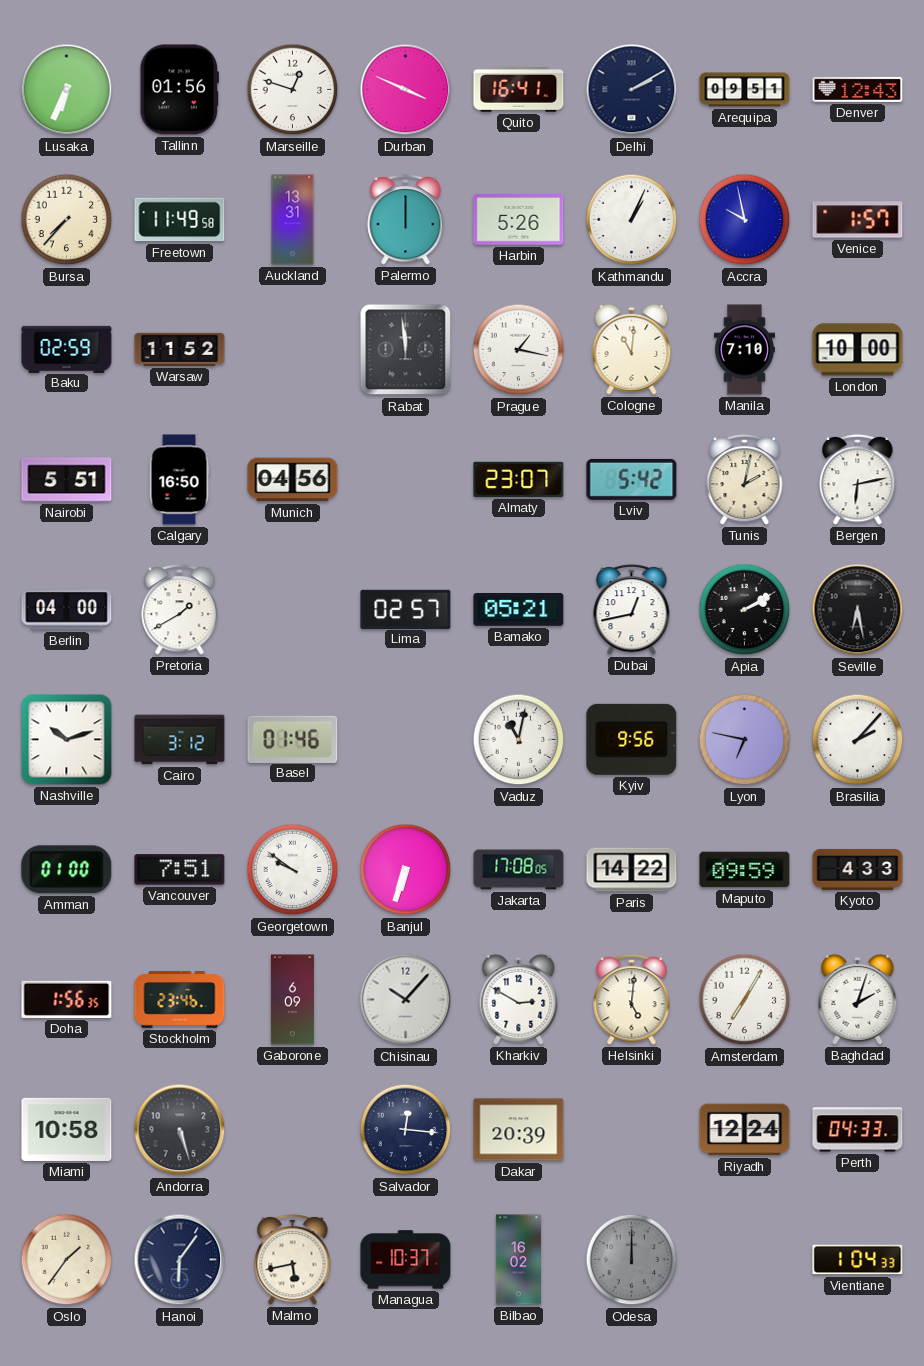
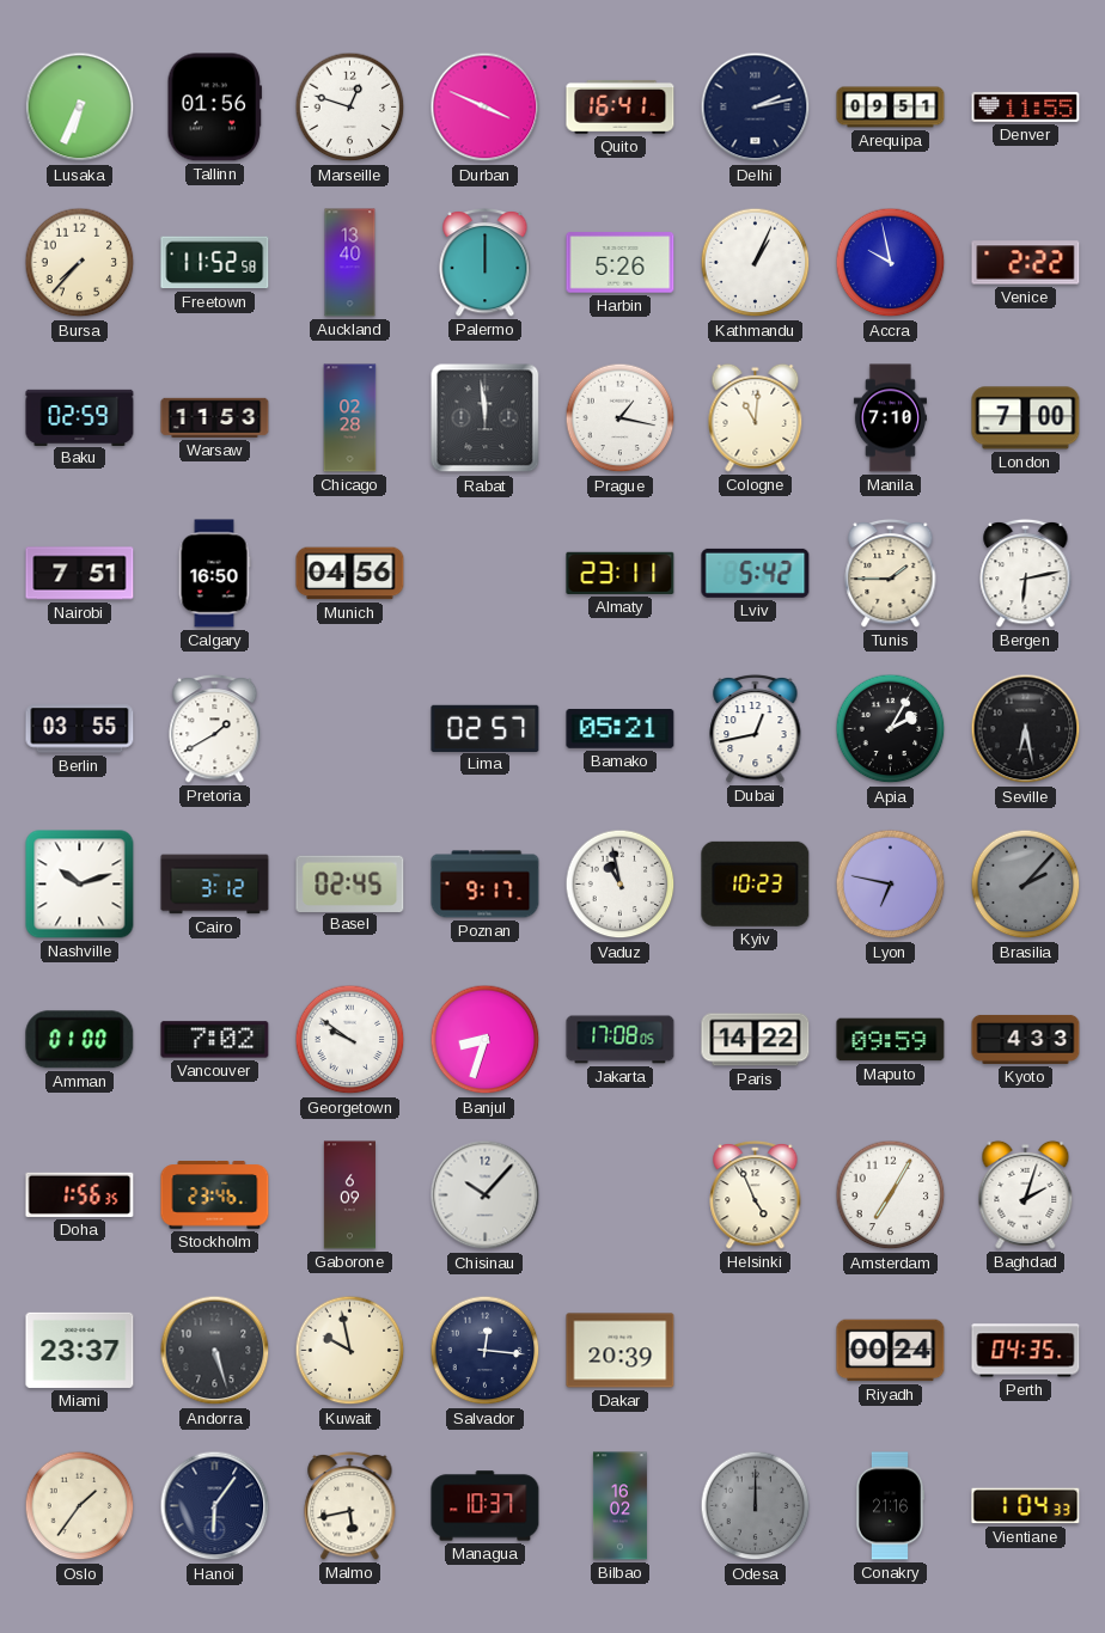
Delhi: 2:10 -> 2:13 (756, 108)
Denver: 12:43 -> 11:55 (1026, 106)
Freetown: 11:49 -> 11:52 (215, 263)
Auckland: 13:31 -> 13:40 (350, 263)
Venice: 1:57 -> 2:22 (1026, 263)
Warsaw: 11:52 -> 11:53 (215, 417)
Chicago: none -> 02:28 (350, 418)
London: 10:00 -> 7:00 (1026, 418)
Nairobi: 5:51 -> 7:51 (80, 574)
Almaty: 23:07 -> 23:11 (621, 573)
Tunis: 2:02 -> 1:45 (891, 573)
Berlin: 04:00 -> 03:55 (80, 729)
Apia: 2:10 -> 2:05 (891, 729)
Basel: 01:46 -> 02:45 (350, 883)
Poznan: none -> 9:17 (486, 885)
Vaduz: 11:02 -> 10:58 (621, 885)
Kyiv: 9:56 -> 10:23 (756, 883)
Brasilia dial: white -> grey (1026, 885)
Vancouver: 7:51 -> 7:02 (215, 1040)
Banjul: 6:33 -> 8:33 (486, 1040)
Kharkiv: 2:50 -> none (519, 999)
Helsinki: 5:01 -> 4:56 (756, 1194)
Miami: 10:58 -> 23:37 (80, 1350)
Kuwait: none -> 9:58 (350, 1351)
Riyadh: 12:24 -> 00:24 (891, 1351)
Perth: 04:33 -> 04:35 (1026, 1351)
Conakry: none -> 21:16 (889, 1506)
